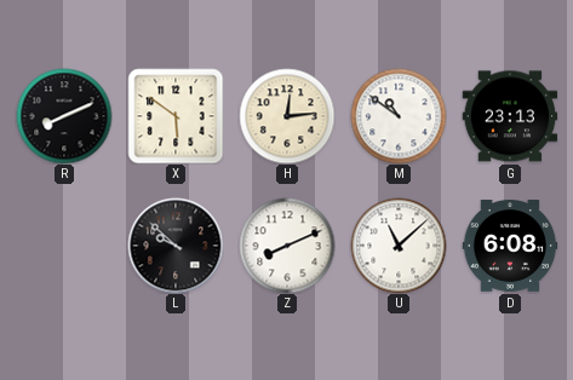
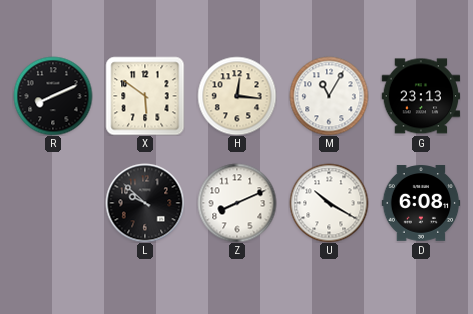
H: 12:14 -> 12:16 (237, 96)
M: 10:51 -> 11:05 (329, 96)
U: 11:08 -> 10:20 (329, 203)
